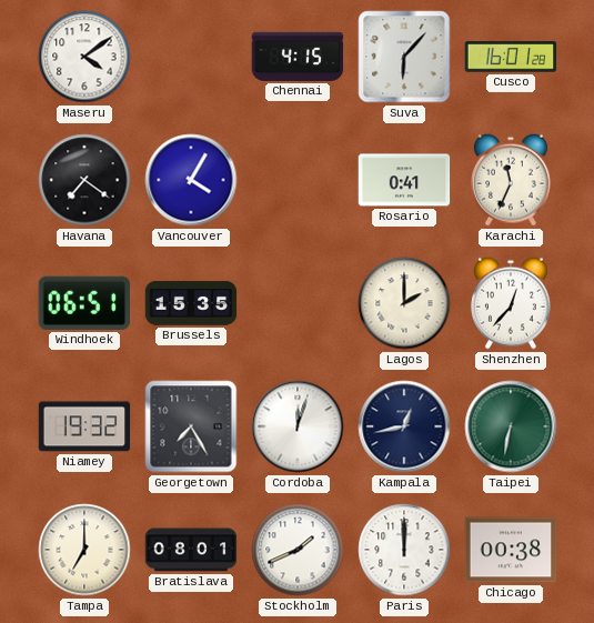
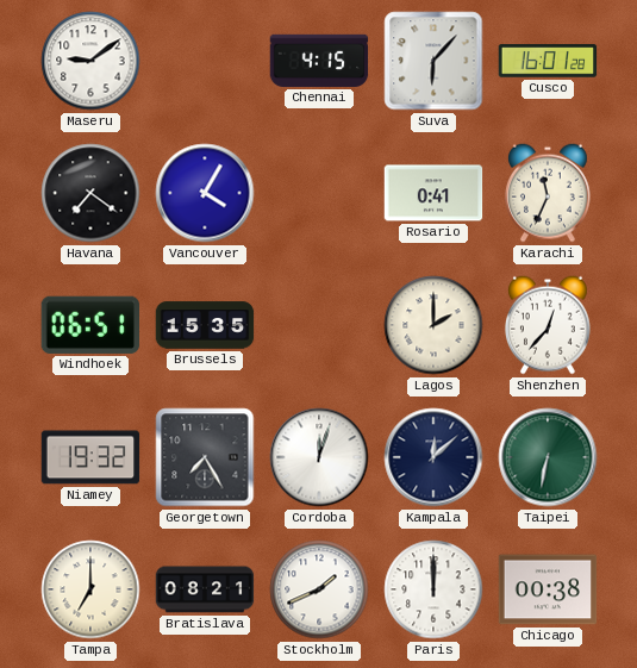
Maseru: 4:09 -> 9:09 (90, 61)
Kampala: 12:43 -> 12:08 (433, 457)
Bratislava: 08:01 -> 08:21 (205, 589)
